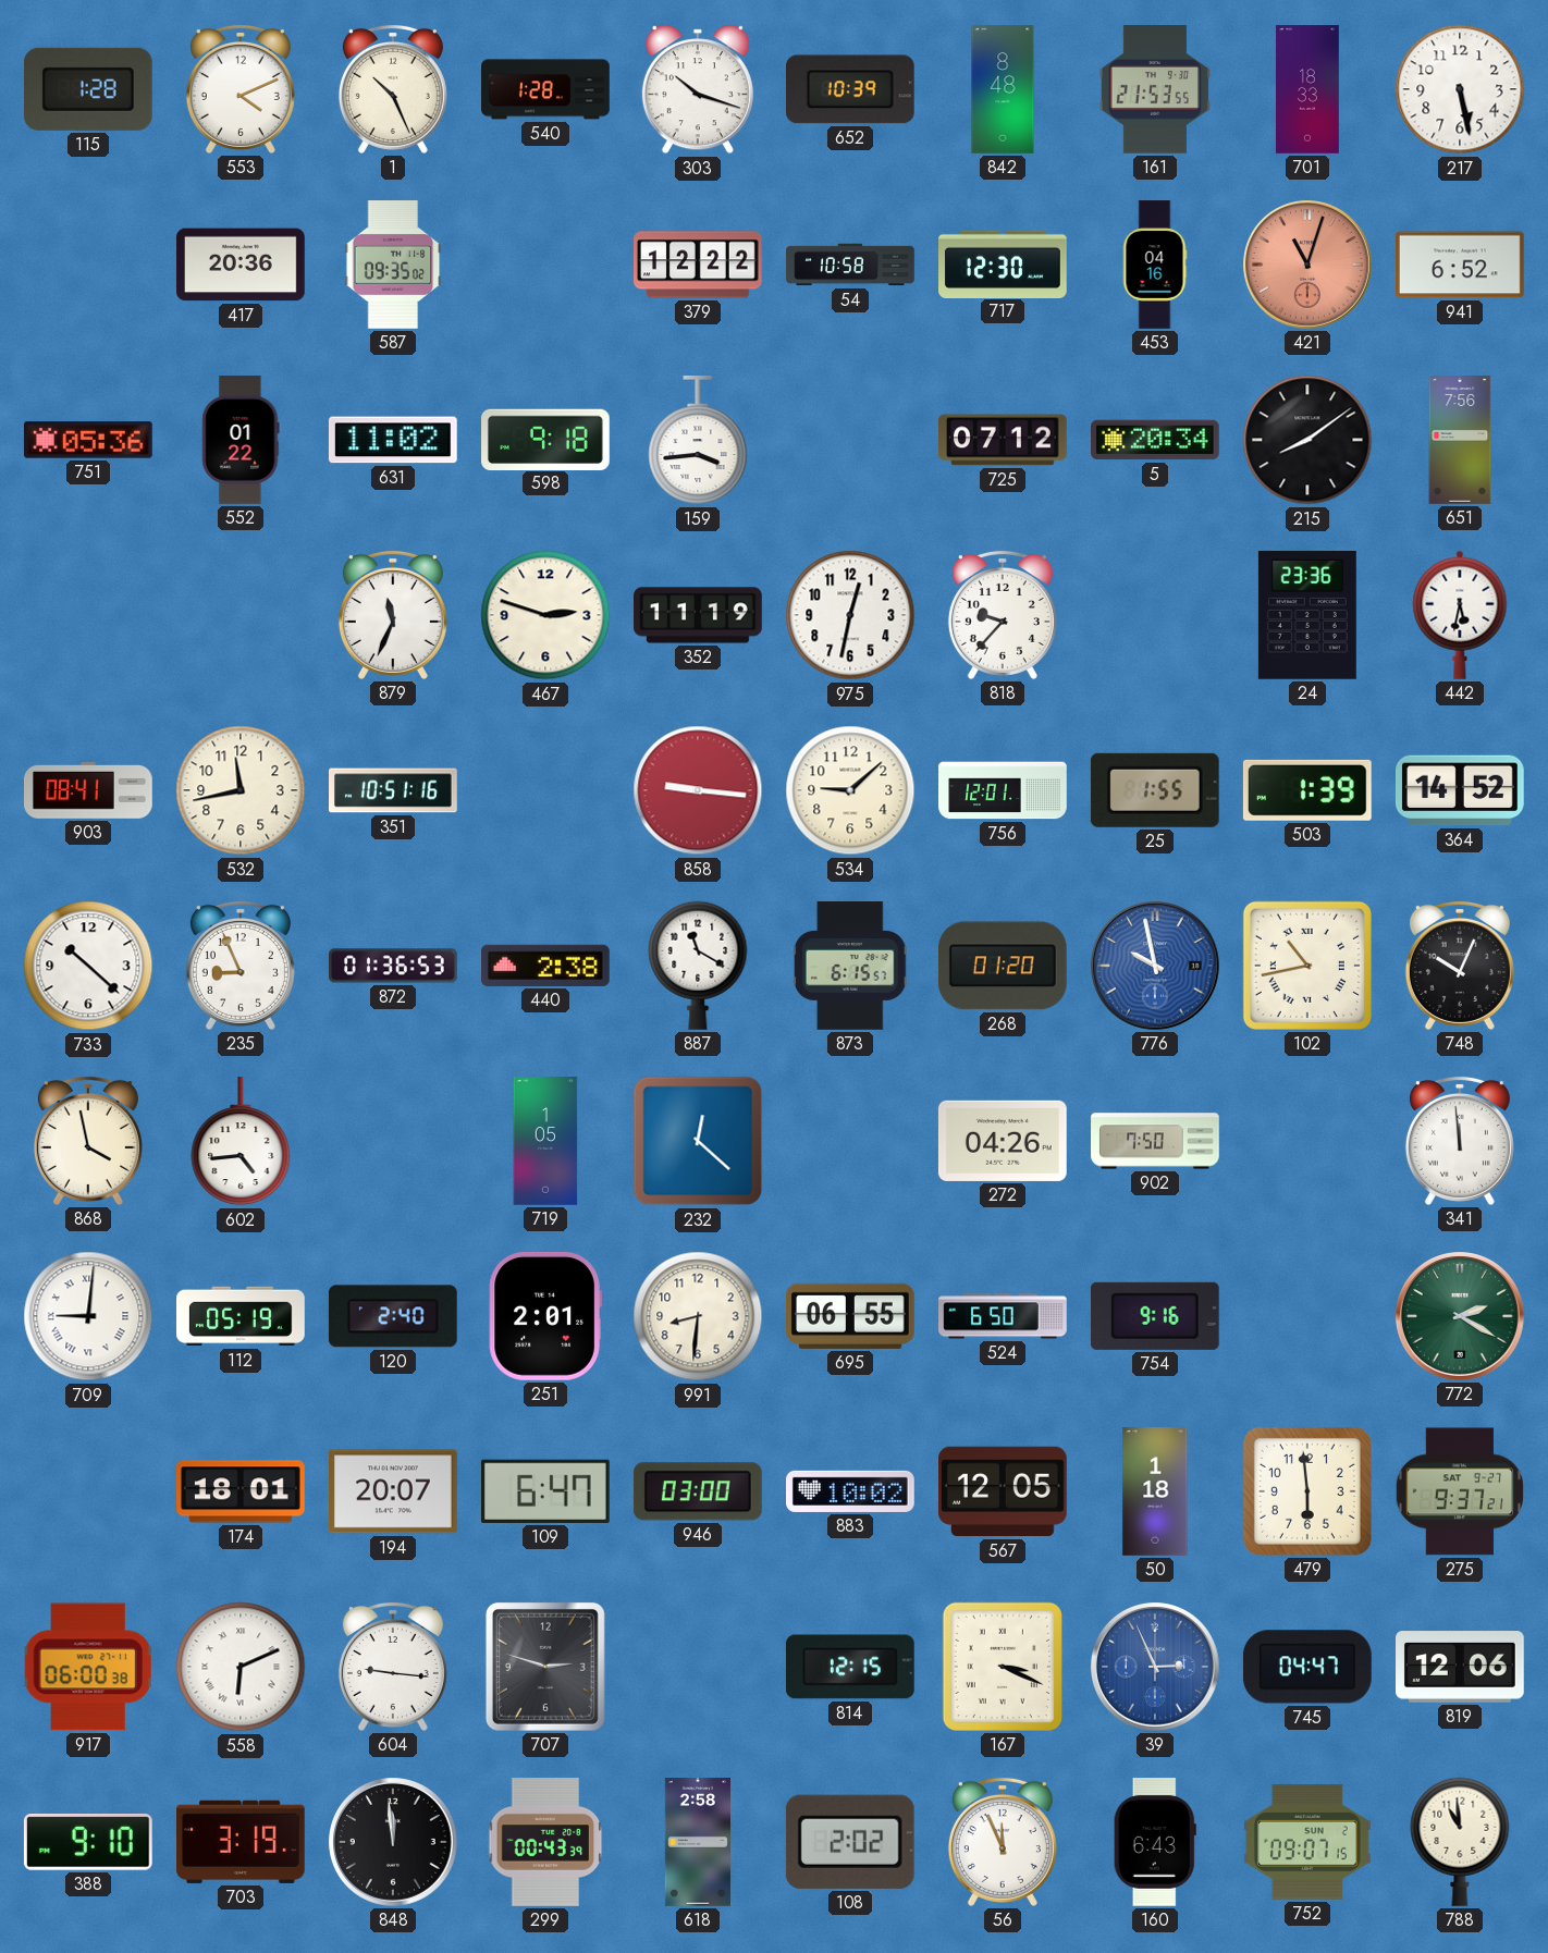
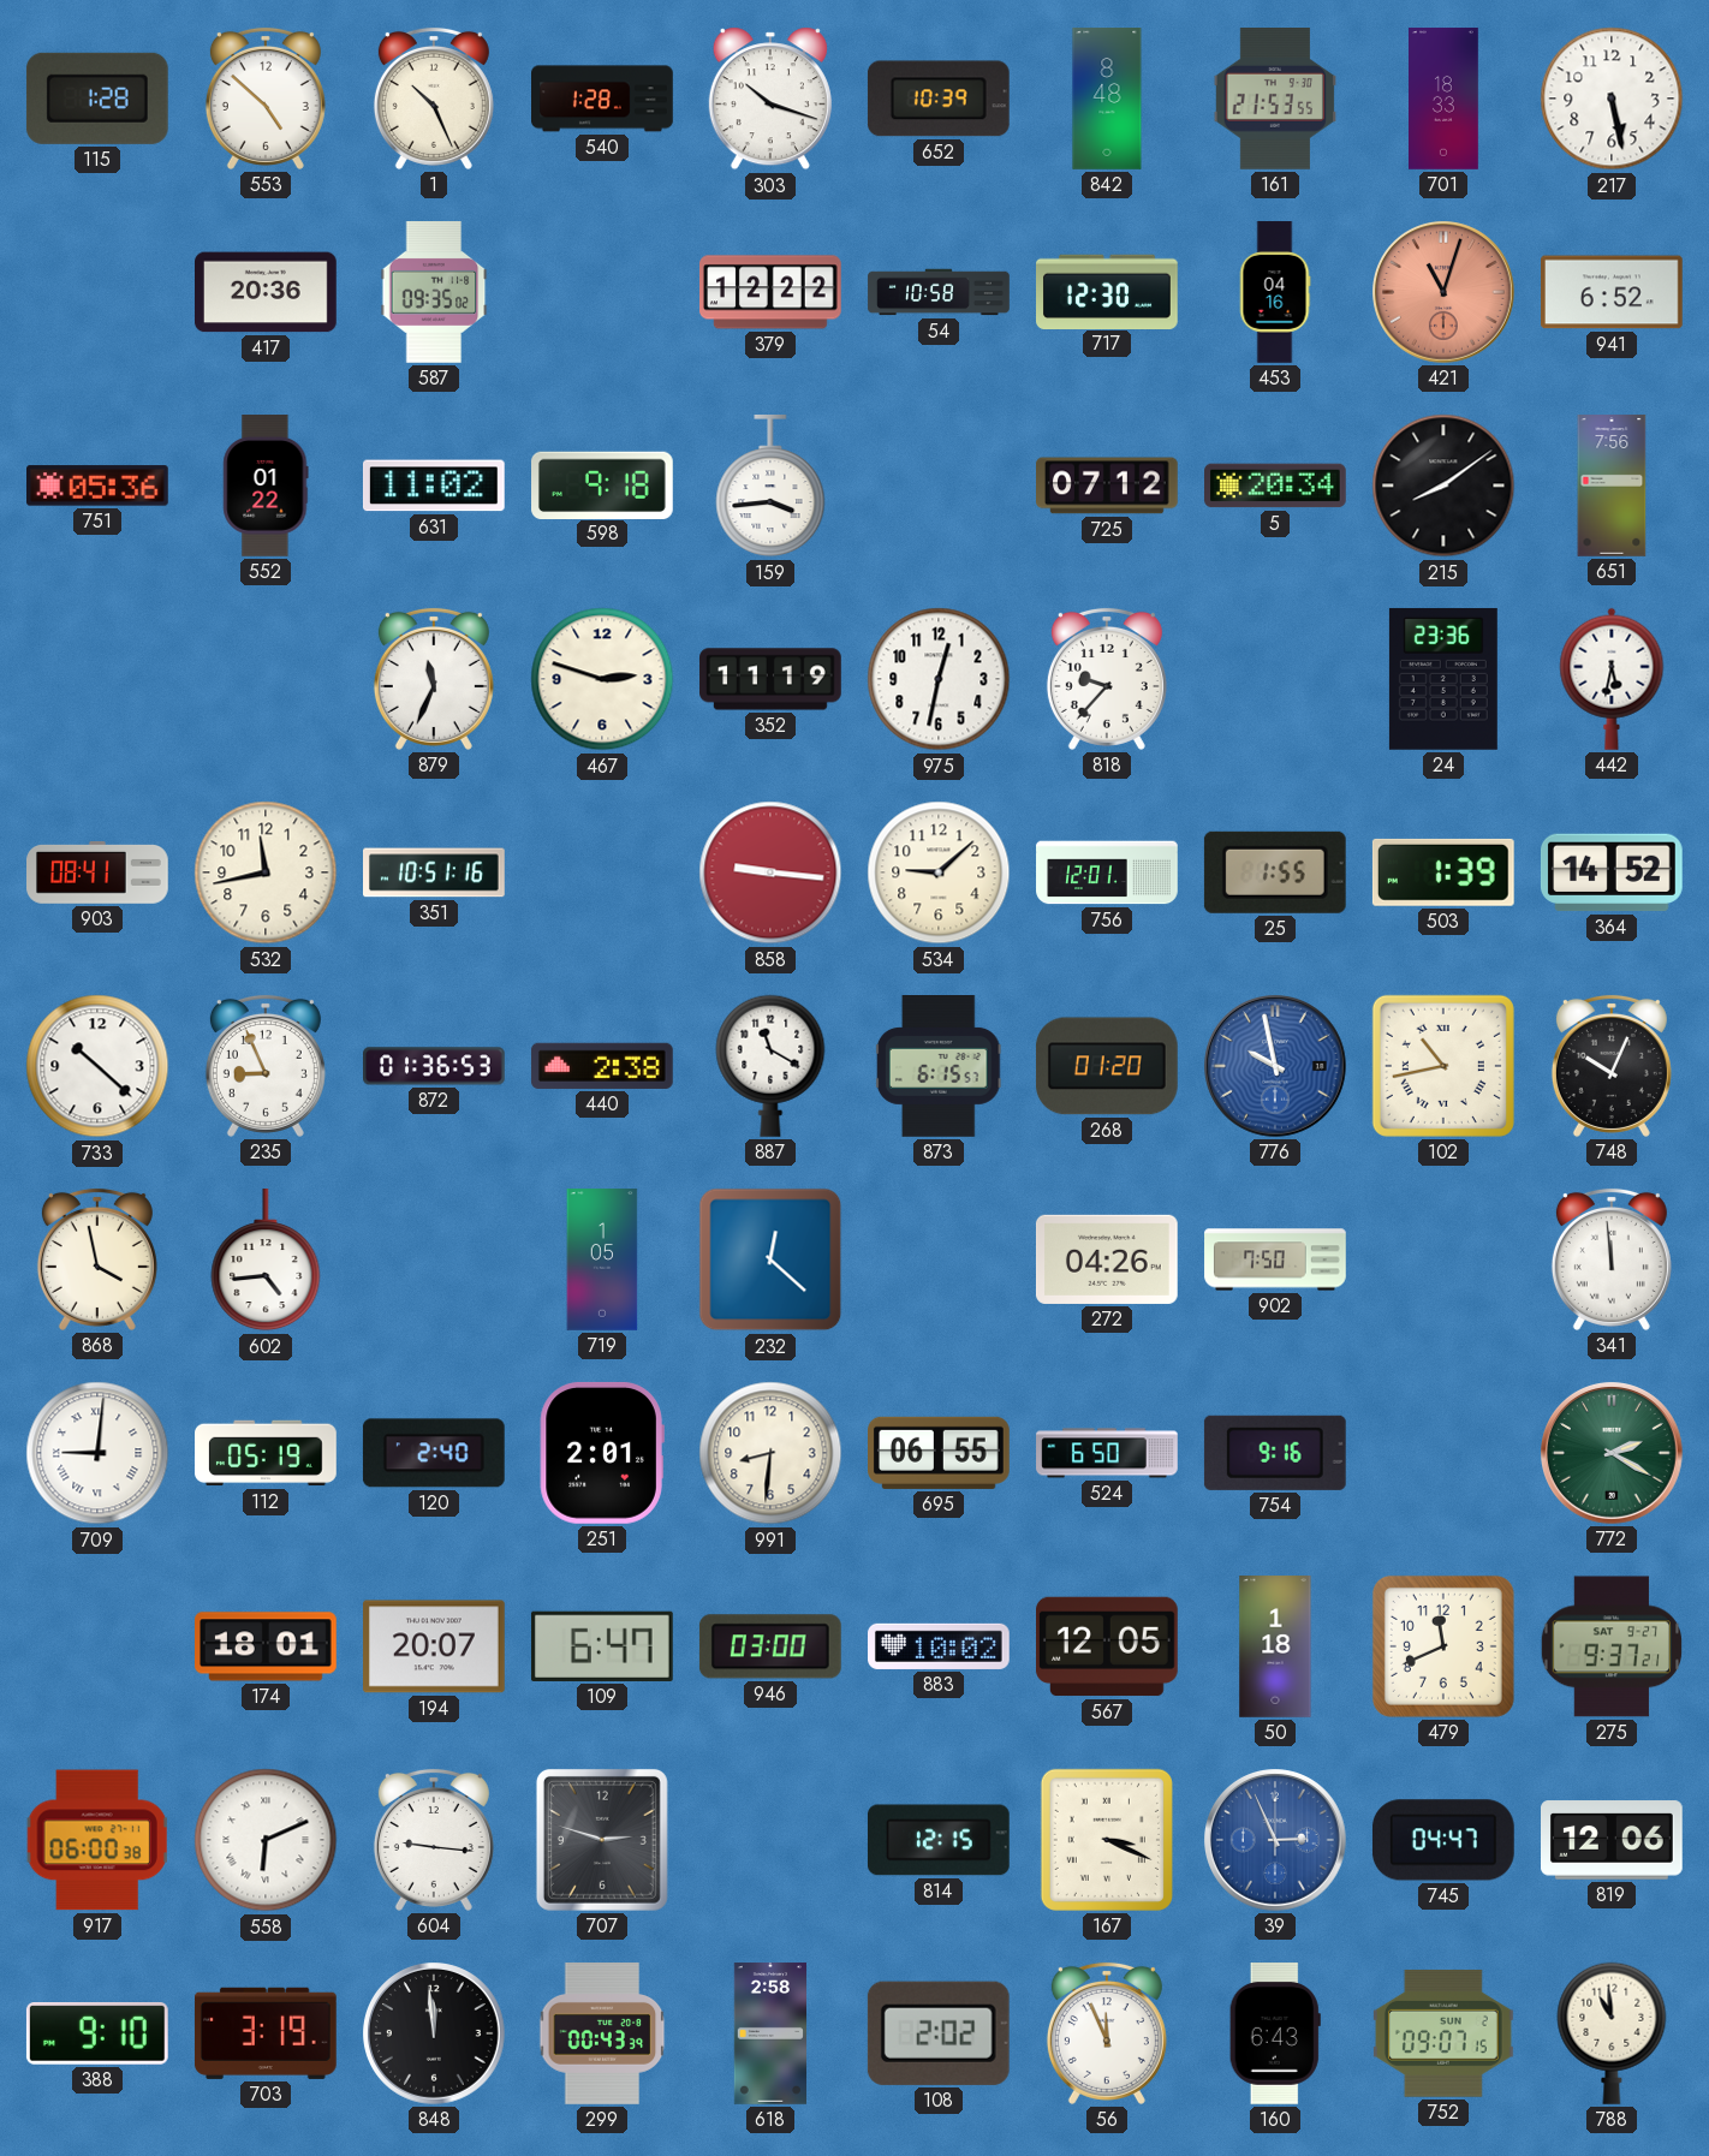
553: 4:11 -> 4:52 (266, 99)
479: 5:59 -> 11:41 (1443, 1646)
